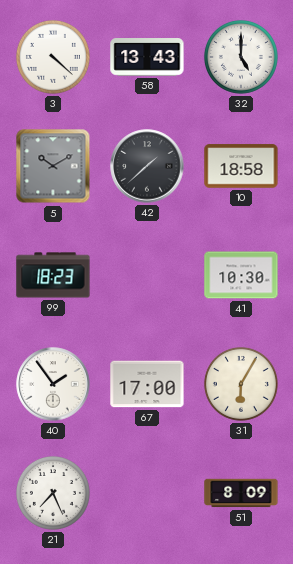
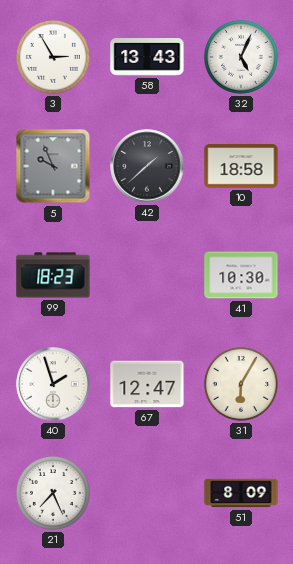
3: 4:22 -> 2:55 (53, 57)
32: 5:00 -> 5:04 (241, 57)
5: 10:10 -> 9:56 (53, 166)
40: 1:54 -> 1:57 (53, 384)
67: 17:00 -> 12:47 (147, 384)
